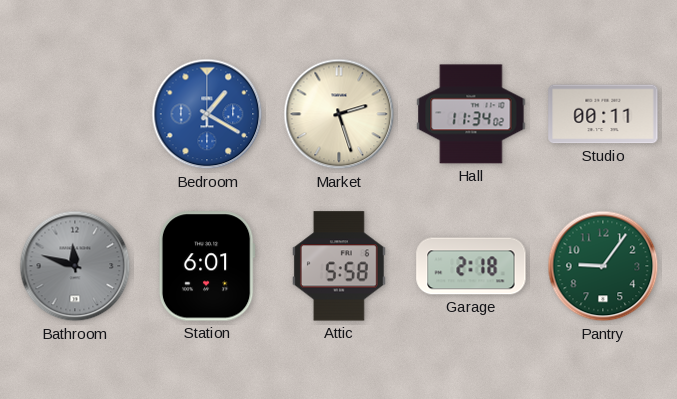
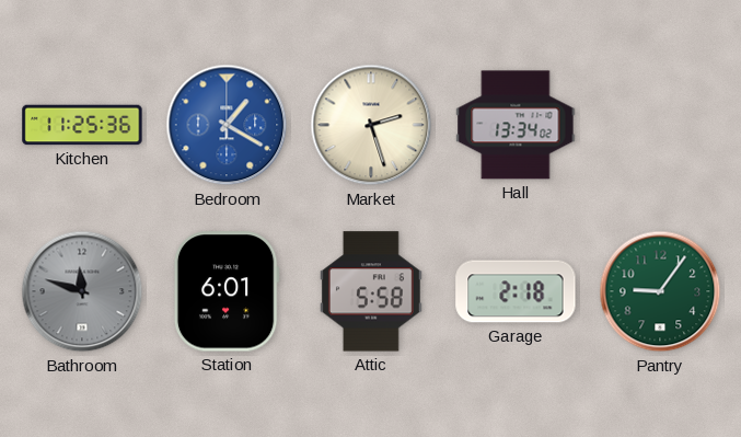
Kitchen: none -> 11:25 (82, 125)
Hall: 11:34 -> 13:34 (516, 125)
Studio: 00:11 -> none (603, 114)
